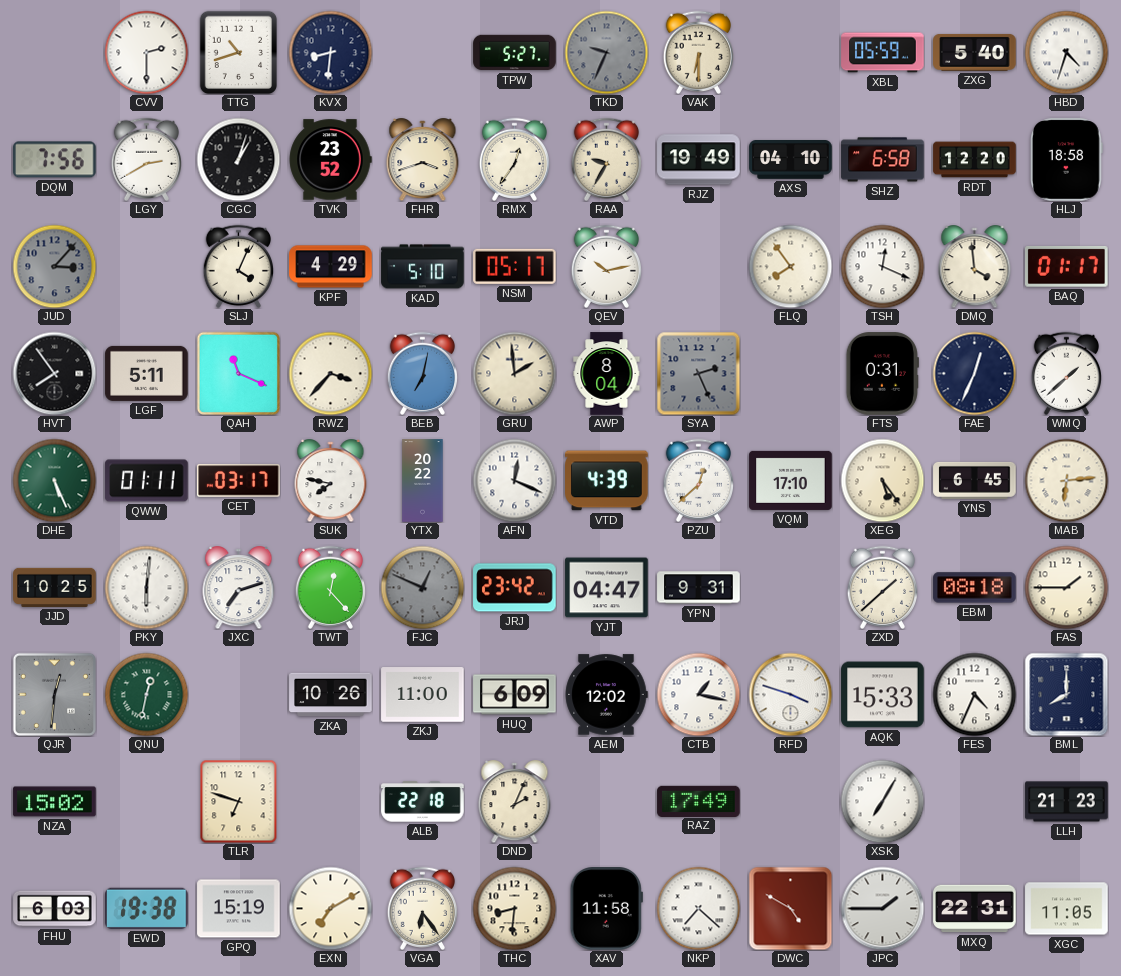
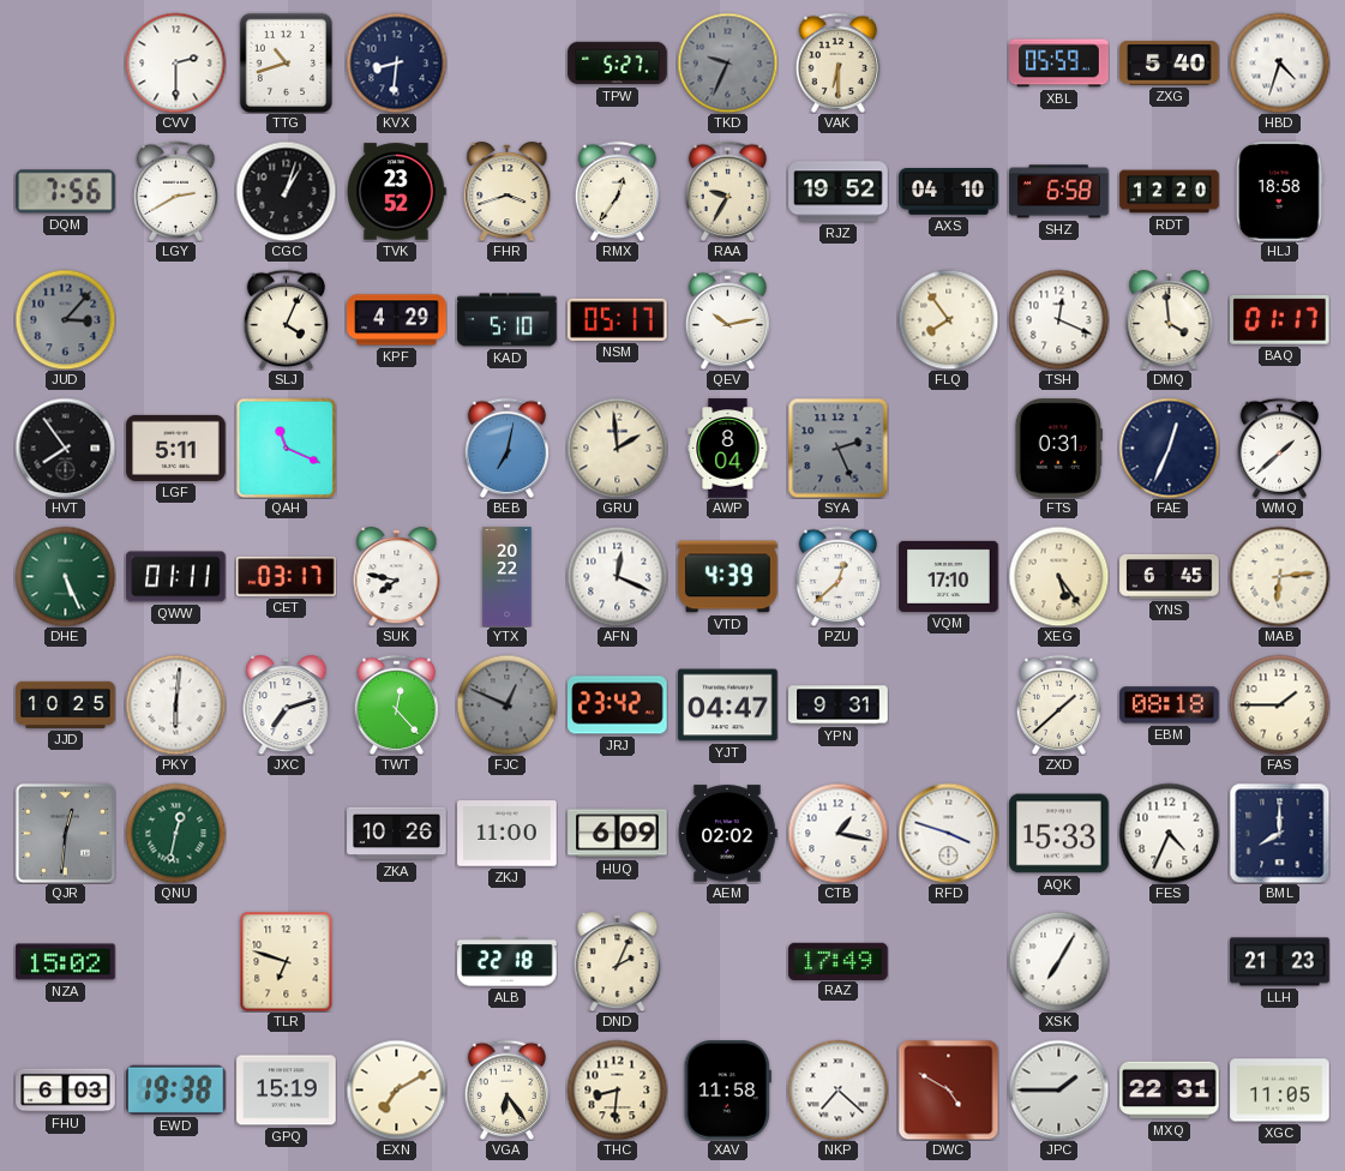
RJZ: 19:49 -> 19:52 (839, 192)
RWZ: 3:37 -> none (330, 373)
AEM: 12:02 -> 02:02 (727, 834)
